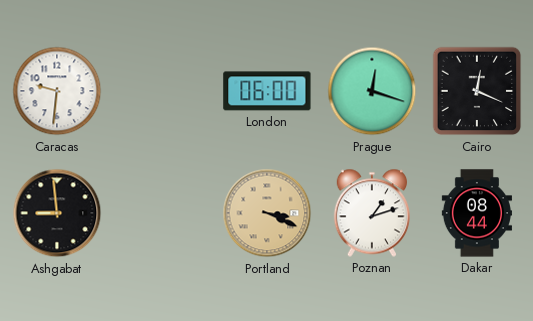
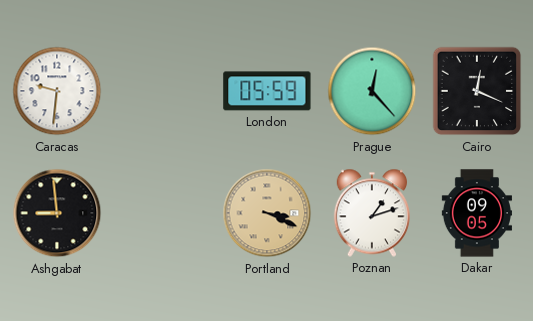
London: 06:00 -> 05:59 (267, 91)
Prague: 12:18 -> 12:23 (372, 91)
Dakar: 08:44 -> 09:05 (477, 213)
